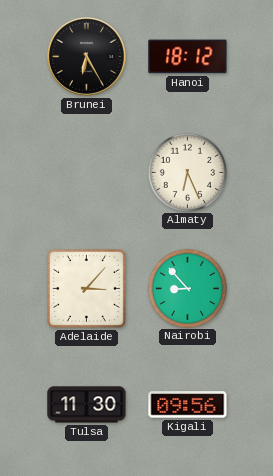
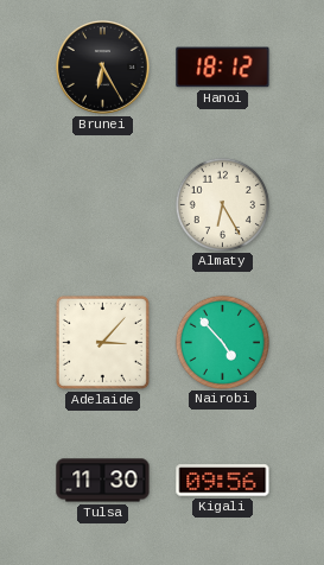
Almaty: 6:26 -> 6:25 (222, 204)
Nairobi: 8:53 -> 4:53 (222, 342)
